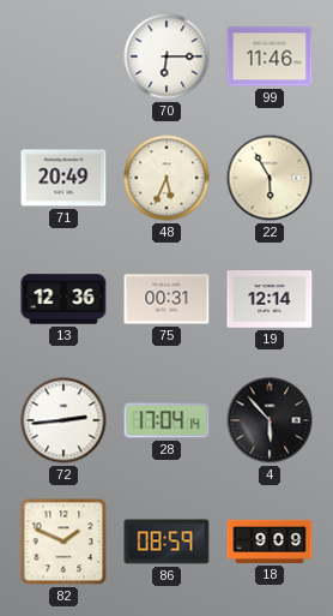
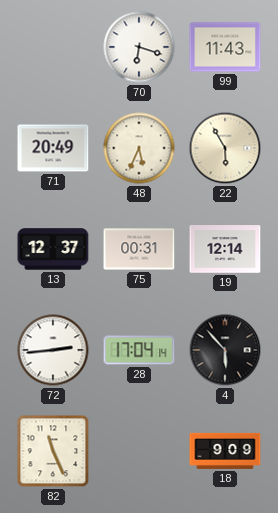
70: 6:15 -> 6:18 (139, 47)
99: 11:46 -> 11:43 (225, 47)
13: 12:36 -> 12:37 (53, 249)
82: 1:49 -> 11:26 (53, 451)
86: 08:59 -> none (166, 542)
